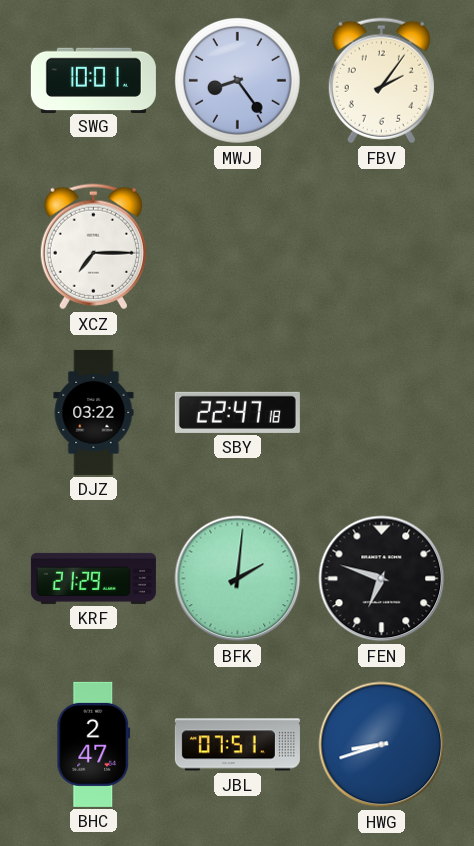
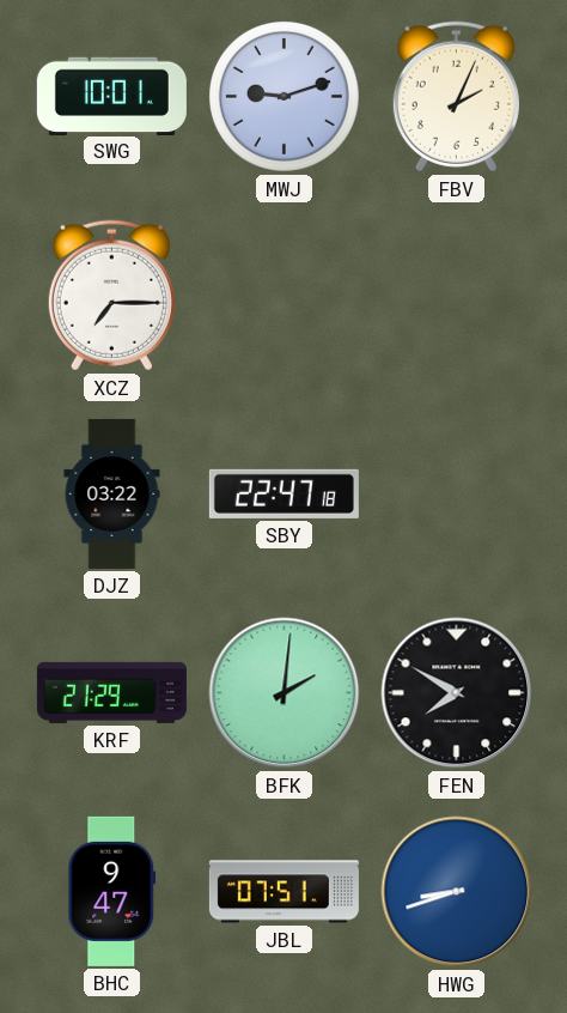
MWJ: 8:24 -> 9:12 (283, 96)
FBV: 2:06 -> 2:04 (456, 97)
FEN: 6:48 -> 7:50 (457, 693)
BHC: 2:47 -> 9:47 (112, 891)
